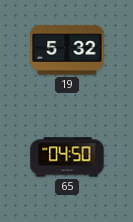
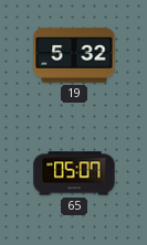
65: 04:50 -> 05:07 (74, 173)
